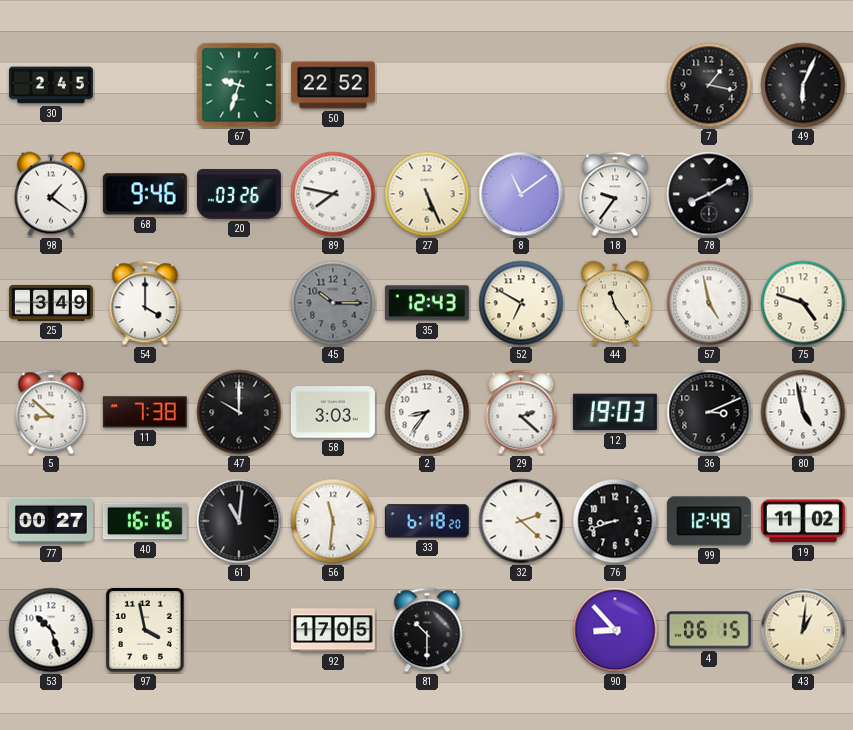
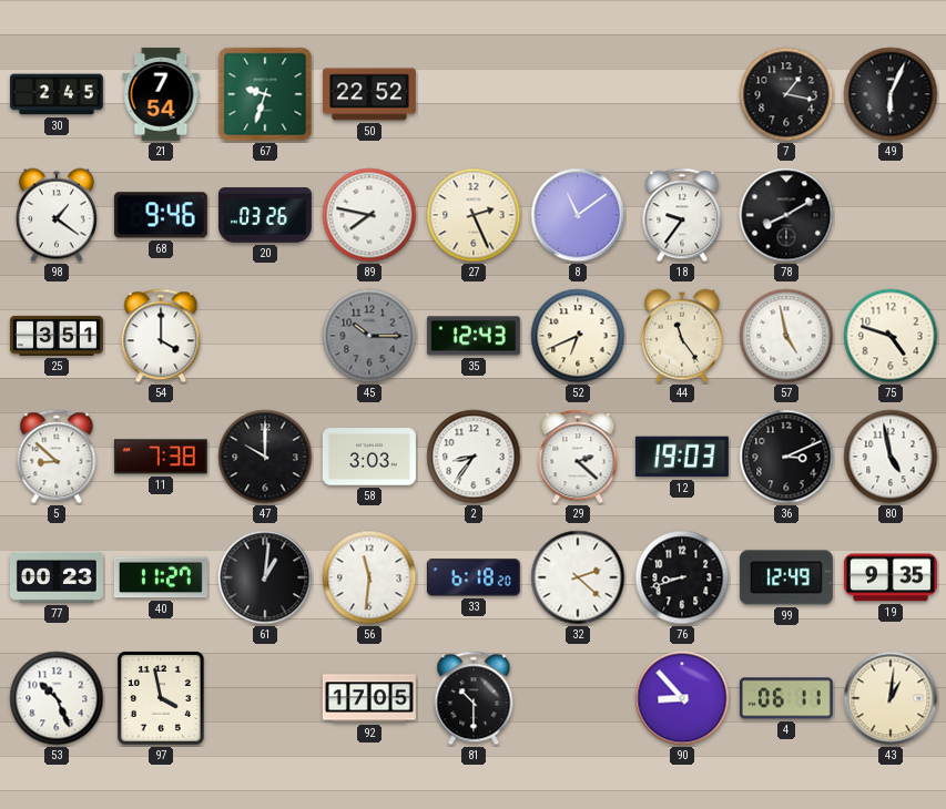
21: none -> 7:54 (161, 94)
27: 5:26 -> 2:26 (474, 215)
25: 3:49 -> 3:51 (57, 336)
52: 6:50 -> 6:41 (578, 336)
77: 00:27 -> 00:23 (57, 577)
40: 16:16 -> 11:27 (161, 577)
61: 11:01 -> 1:01 (265, 577)
19: 11:02 -> 9:35 (891, 577)
53: 10:27 -> 10:26 (57, 698)
4: 06:15 -> 06:11 (786, 698)
